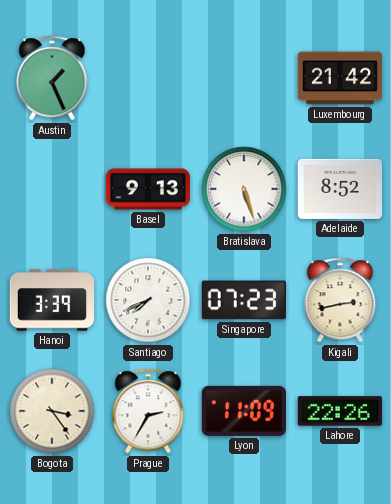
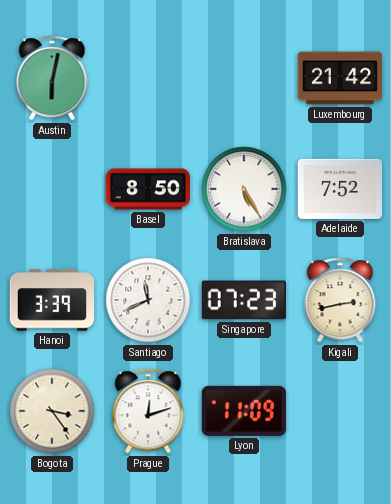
Austin: 1:26 -> 6:02 (52, 78)
Basel: 9:13 -> 8:50 (147, 189)
Bratislava: 5:27 -> 5:25 (244, 189)
Adelaide: 8:52 -> 7:52 (339, 189)
Santiago: 7:41 -> 11:41 (148, 300)
Prague: 2:35 -> 12:12 (148, 411)
Lahore: 22:26 -> none (340, 411)
